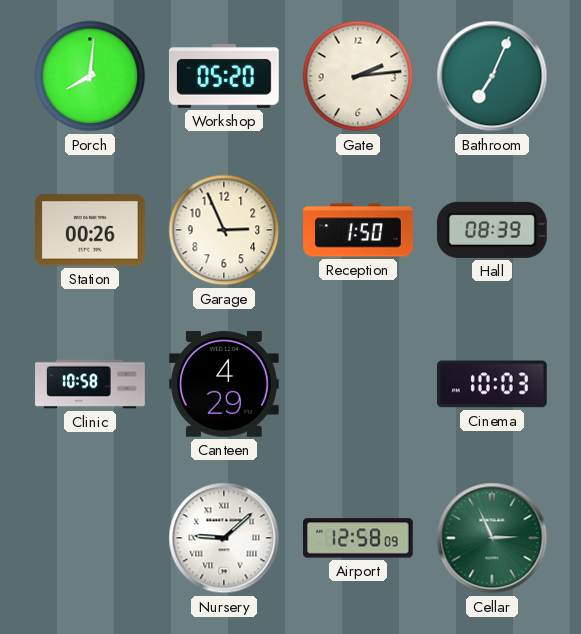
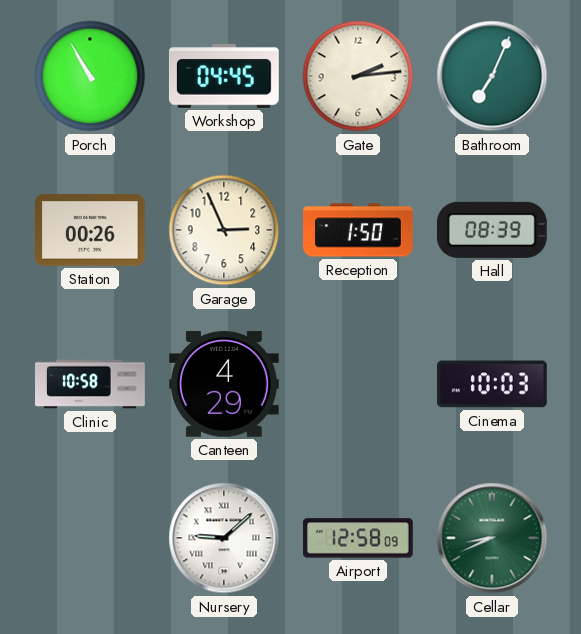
Porch: 8:01 -> 10:55 (90, 76)
Workshop: 05:20 -> 04:45 (224, 77)
Cellar: 2:56 -> 8:41 (492, 538)
